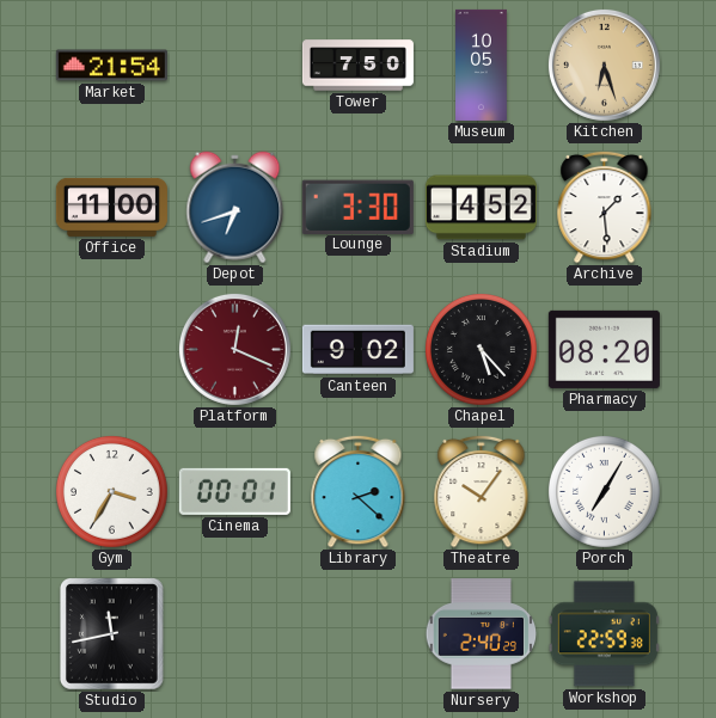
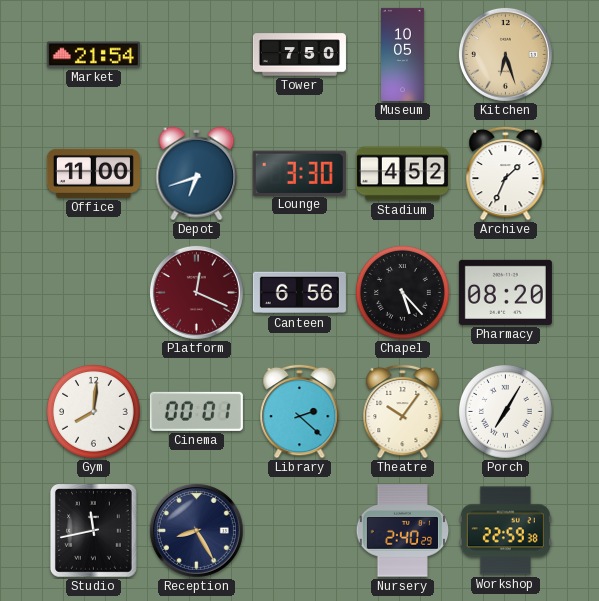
Archive: 1:29 -> 1:34 (506, 173)
Canteen: 9:02 -> 6:56 (299, 293)
Gym: 3:35 -> 8:01 (94, 412)
Reception: none -> 8:25 (196, 530)
